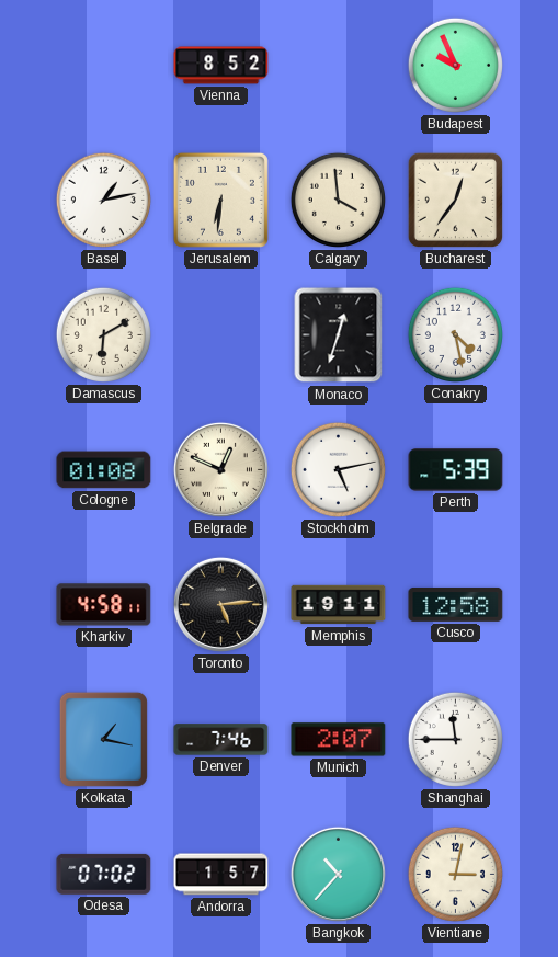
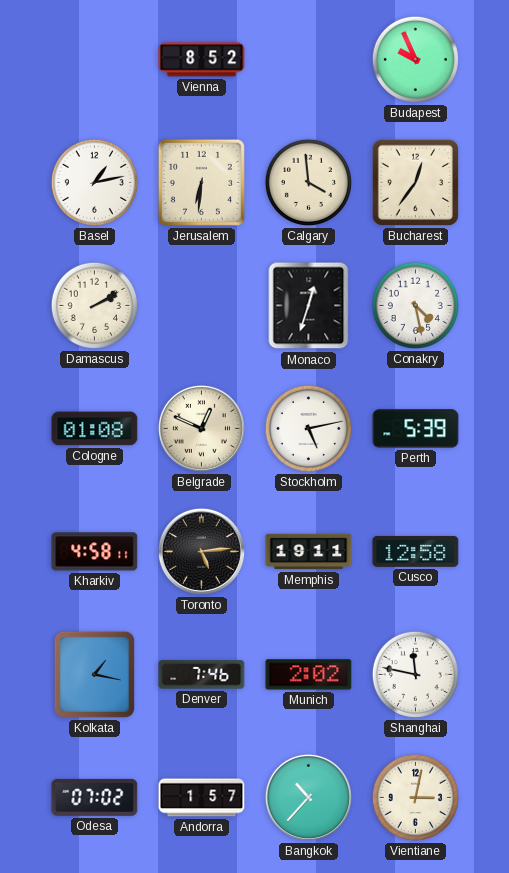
Damascus: 6:10 -> 2:10 (94, 305)
Munich: 2:07 -> 2:02 (309, 675)
Shanghai: 11:45 -> 11:47 (415, 674)
